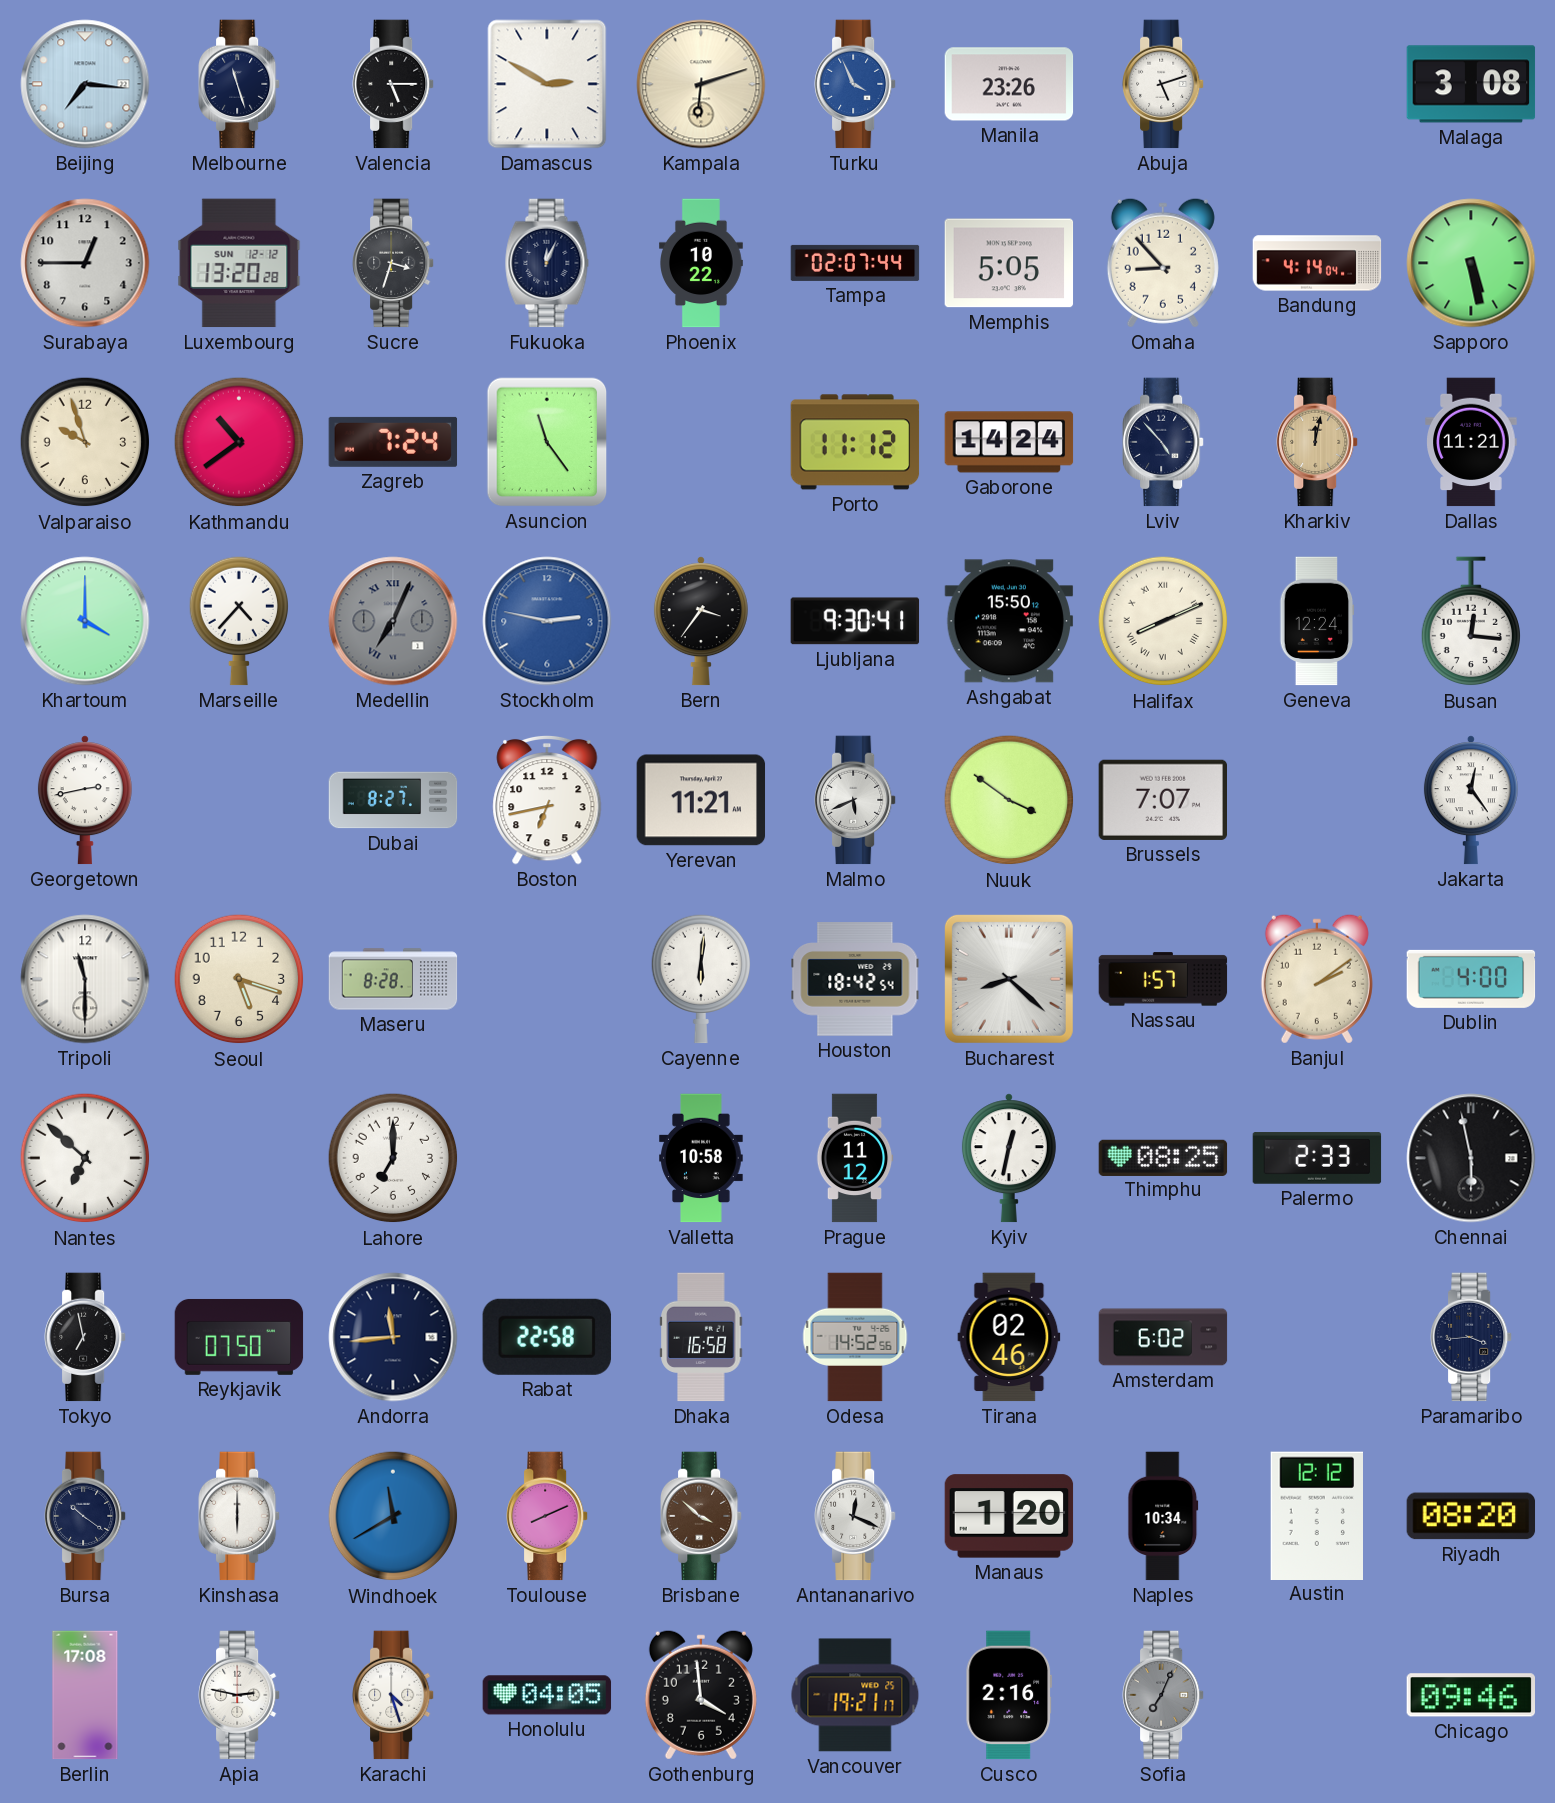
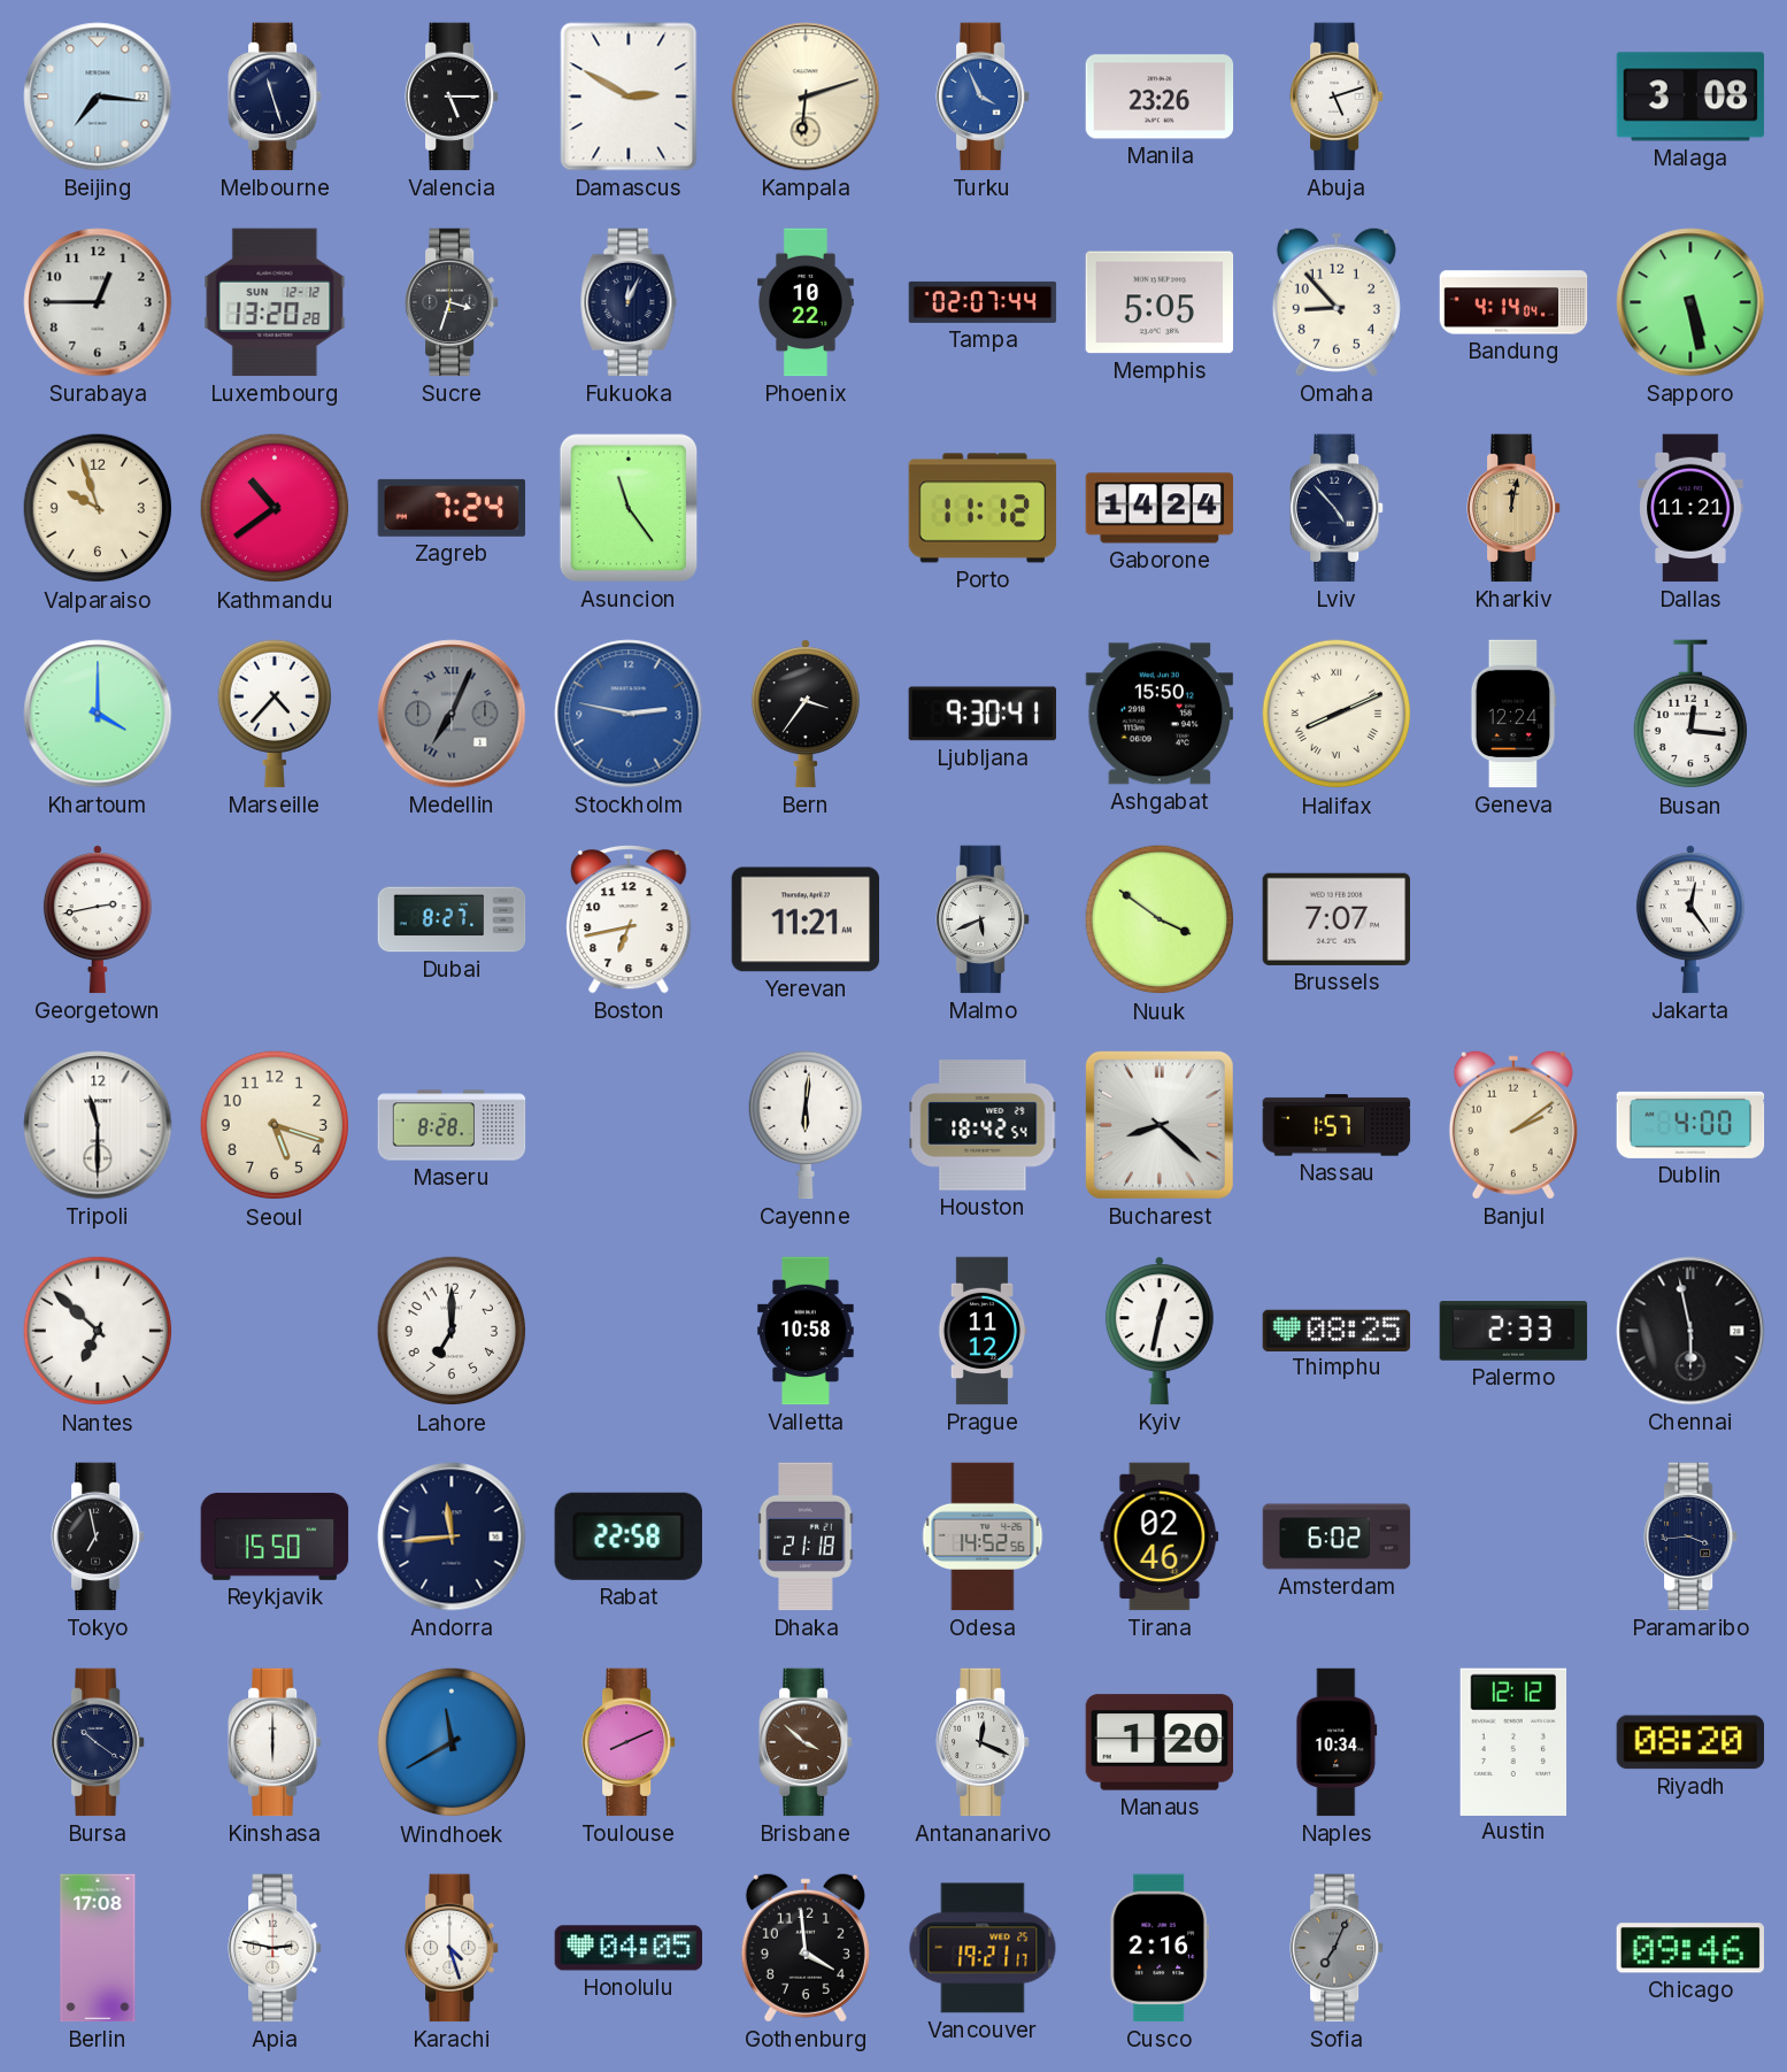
Reykjavik: 07:50 -> 15:50 (275, 1536)
Dhaka: 16:58 -> 21:18 (806, 1536)
